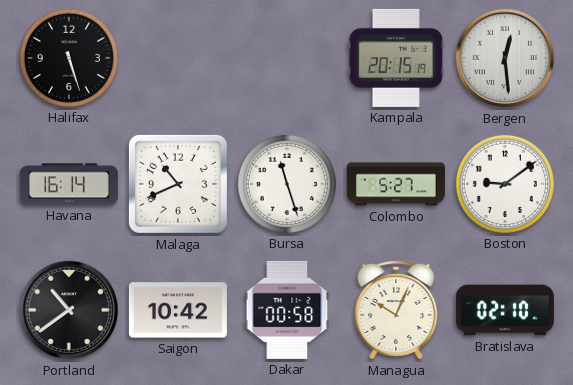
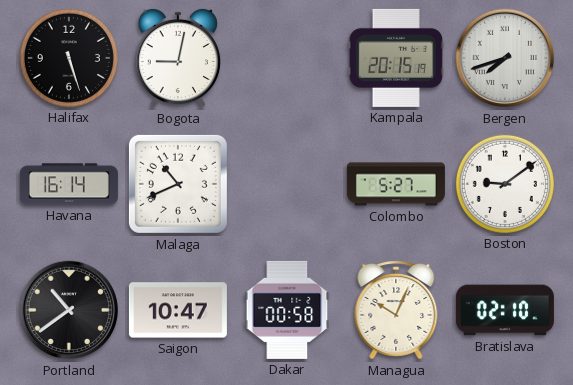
Bogota: none -> 9:02 (178, 58)
Bergen: 12:29 -> 7:42 (505, 58)
Bursa: 11:27 -> none (287, 184)
Saigon: 10:42 -> 10:47 (178, 310)
